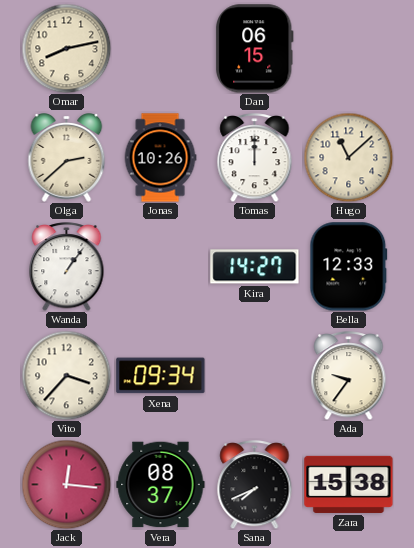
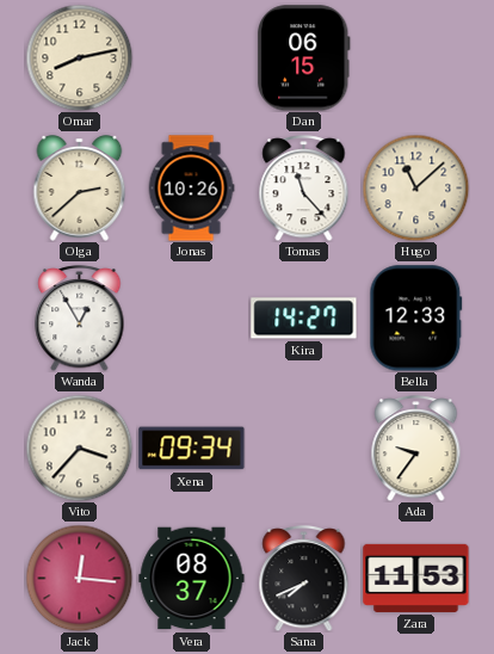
Tomas: 12:00 -> 11:23 (304, 189)
Wanda: 1:06 -> 12:55 (80, 319)
Zara: 15:38 -> 11:53 (416, 578)
